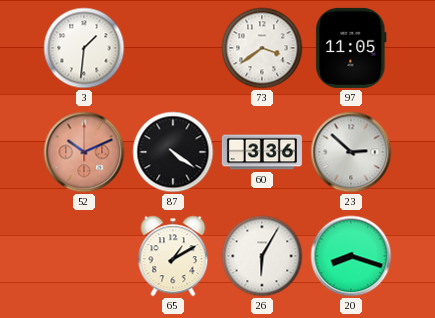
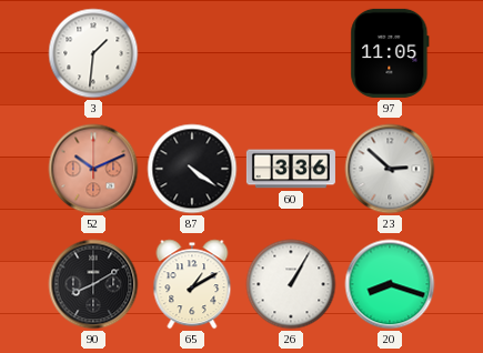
73: 3:39 -> none (262, 48)
90: none -> 8:10 (93, 284)
26: 6:05 -> 1:05 (291, 284)
